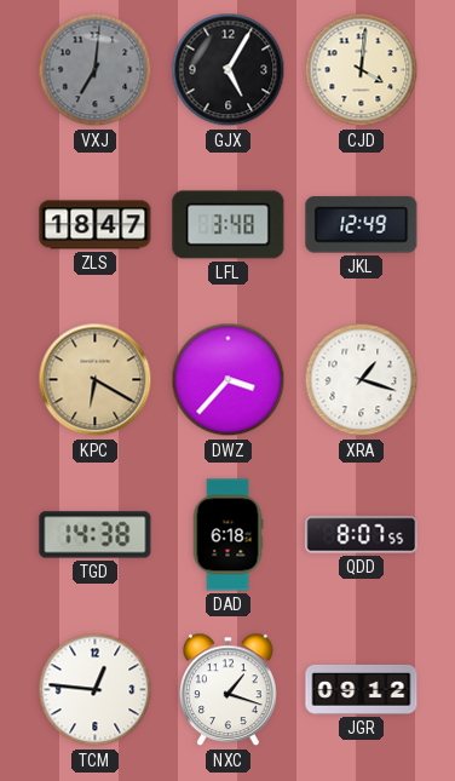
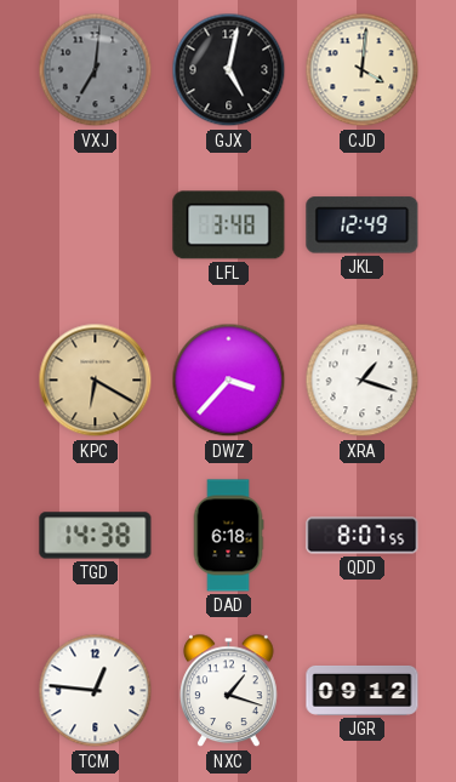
GJX: 5:05 -> 5:02 (229, 70)
ZLS: 18:47 -> none (96, 225)
